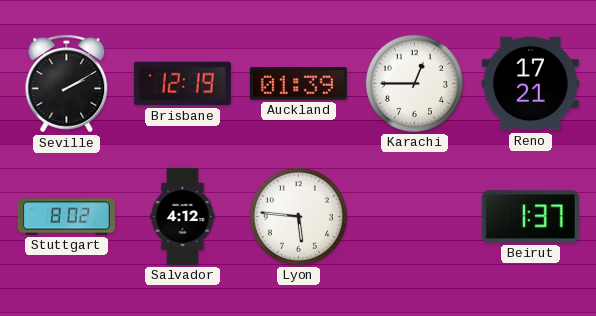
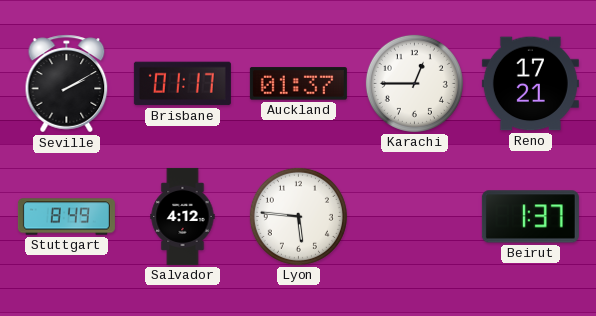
Brisbane: 12:19 -> 01:17 (182, 84)
Auckland: 01:39 -> 01:37 (298, 84)
Stuttgart: 8:02 -> 8:49 (66, 217)
